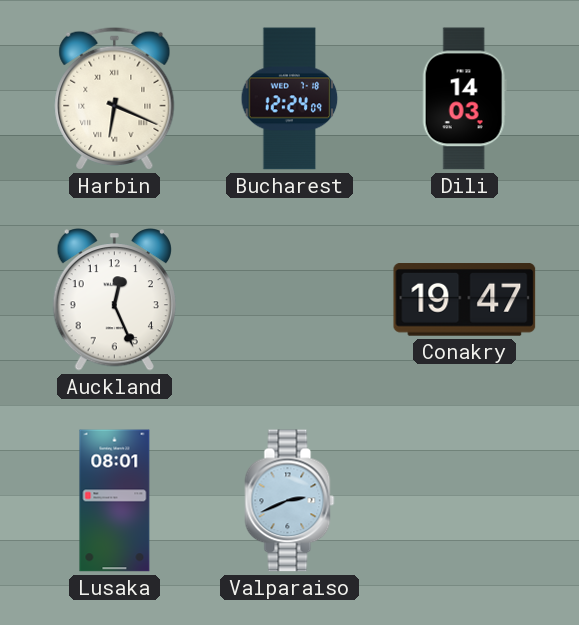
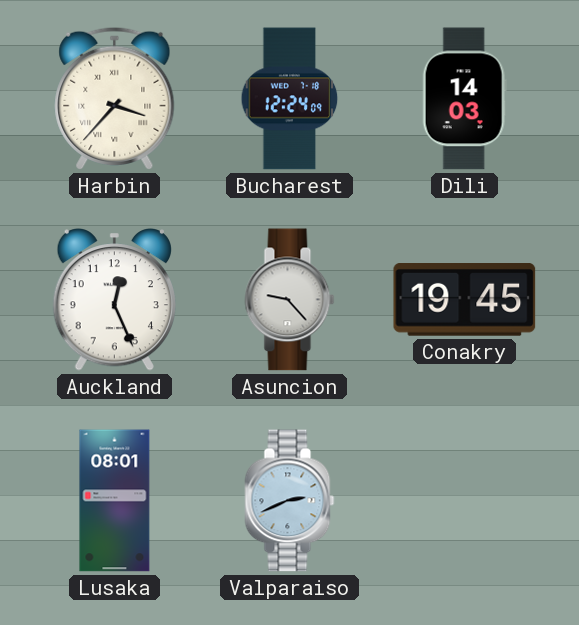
Harbin: 6:19 -> 3:37 (115, 98)
Asuncion: none -> 9:23 (290, 300)
Conakry: 19:47 -> 19:45 (465, 300)
